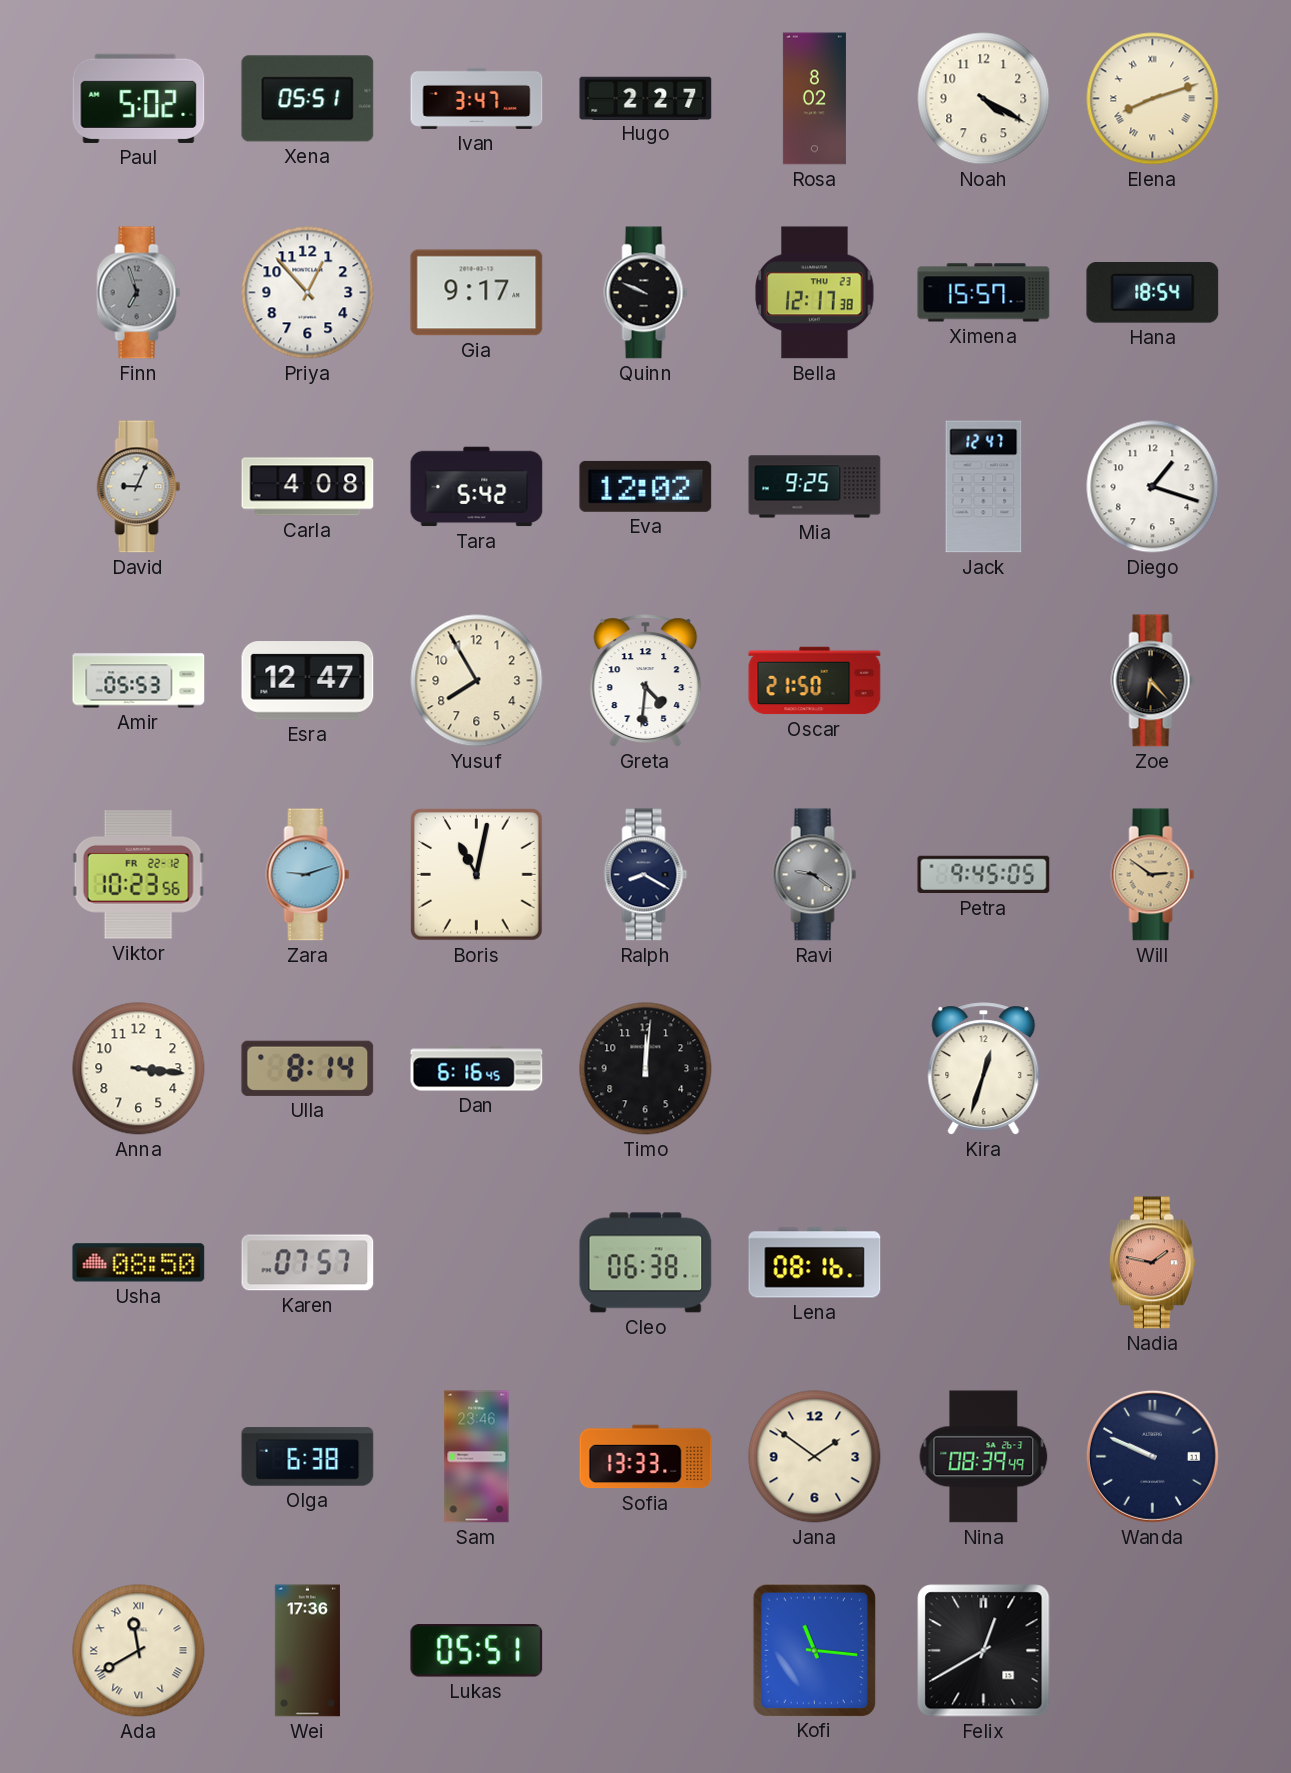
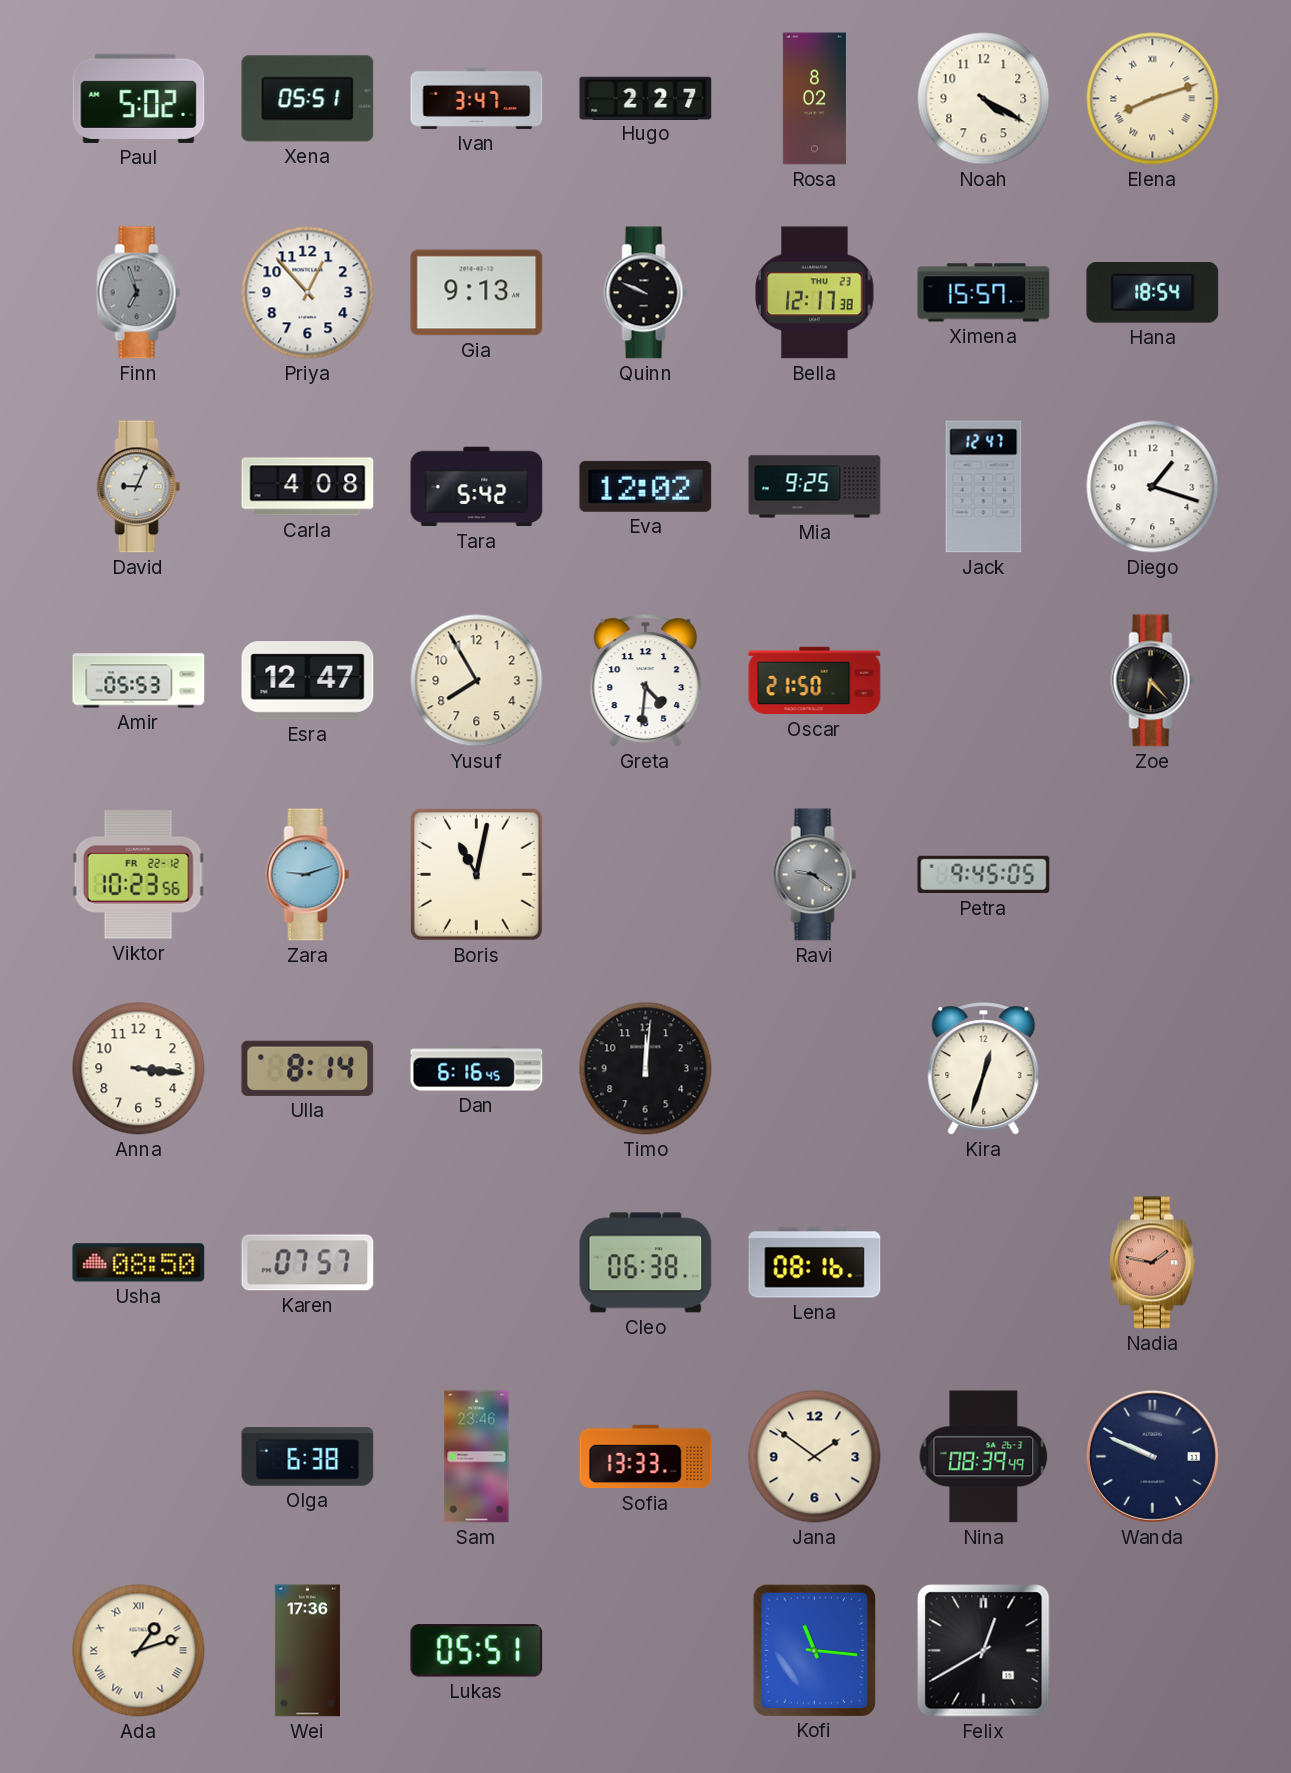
Gia: 9:17 -> 9:13 (477, 293)
Ralph: 8:20 -> none (646, 875)
Will: 2:51 -> none (1153, 875)
Ada: 11:40 -> 1:12 (139, 1651)
